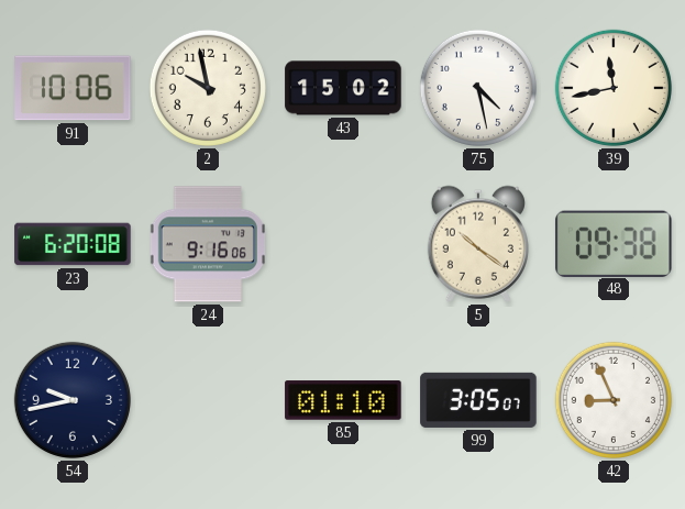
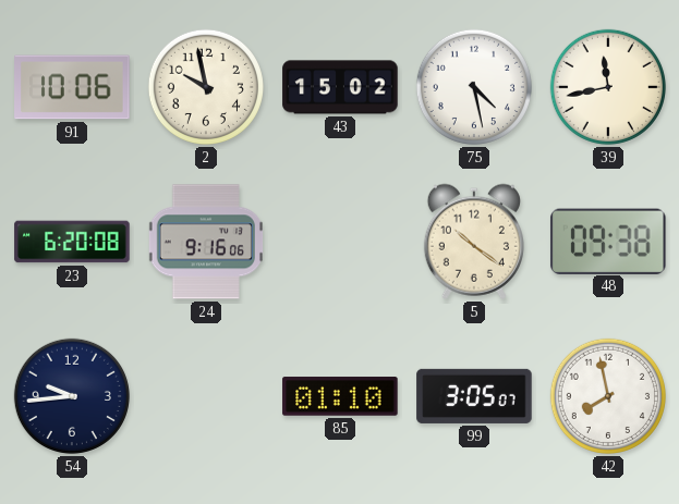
54: 9:43 -> 9:44 (72, 396)
42: 8:56 -> 7:58 (608, 396)
